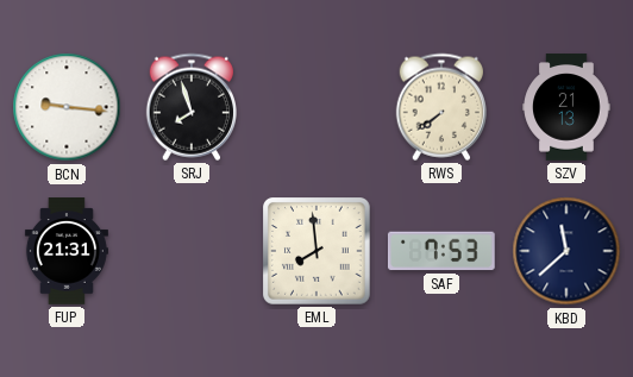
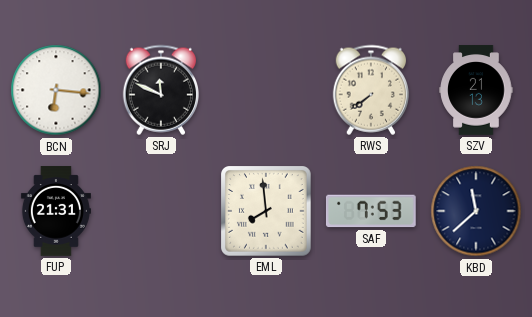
BCN: 9:16 -> 6:16 (56, 90)
SRJ: 7:57 -> 11:49 (160, 90)
